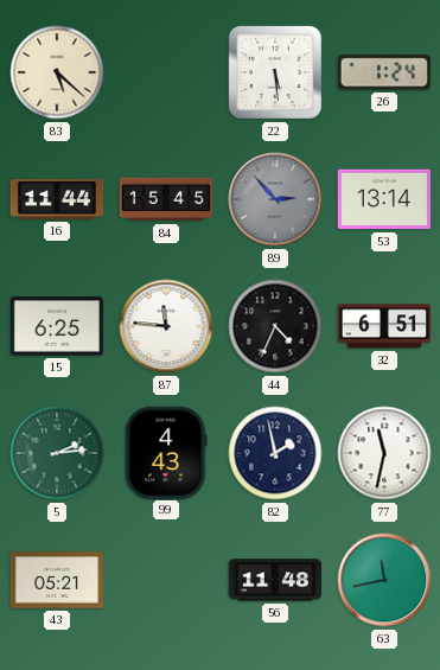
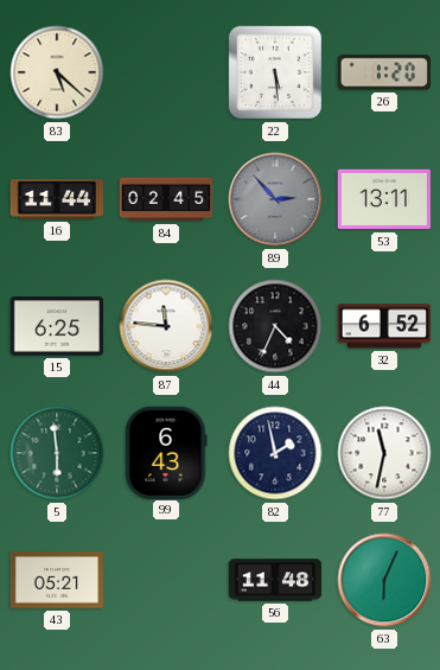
26: 1:24 -> 1:20 (383, 72)
84: 15:45 -> 02:45 (166, 199)
53: 13:14 -> 13:11 (383, 199)
32: 6:51 -> 6:52 (384, 326)
5: 2:14 -> 5:59 (57, 453)
99: 4:43 -> 6:43 (166, 452)
63: 11:43 -> 6:04 (384, 580)
